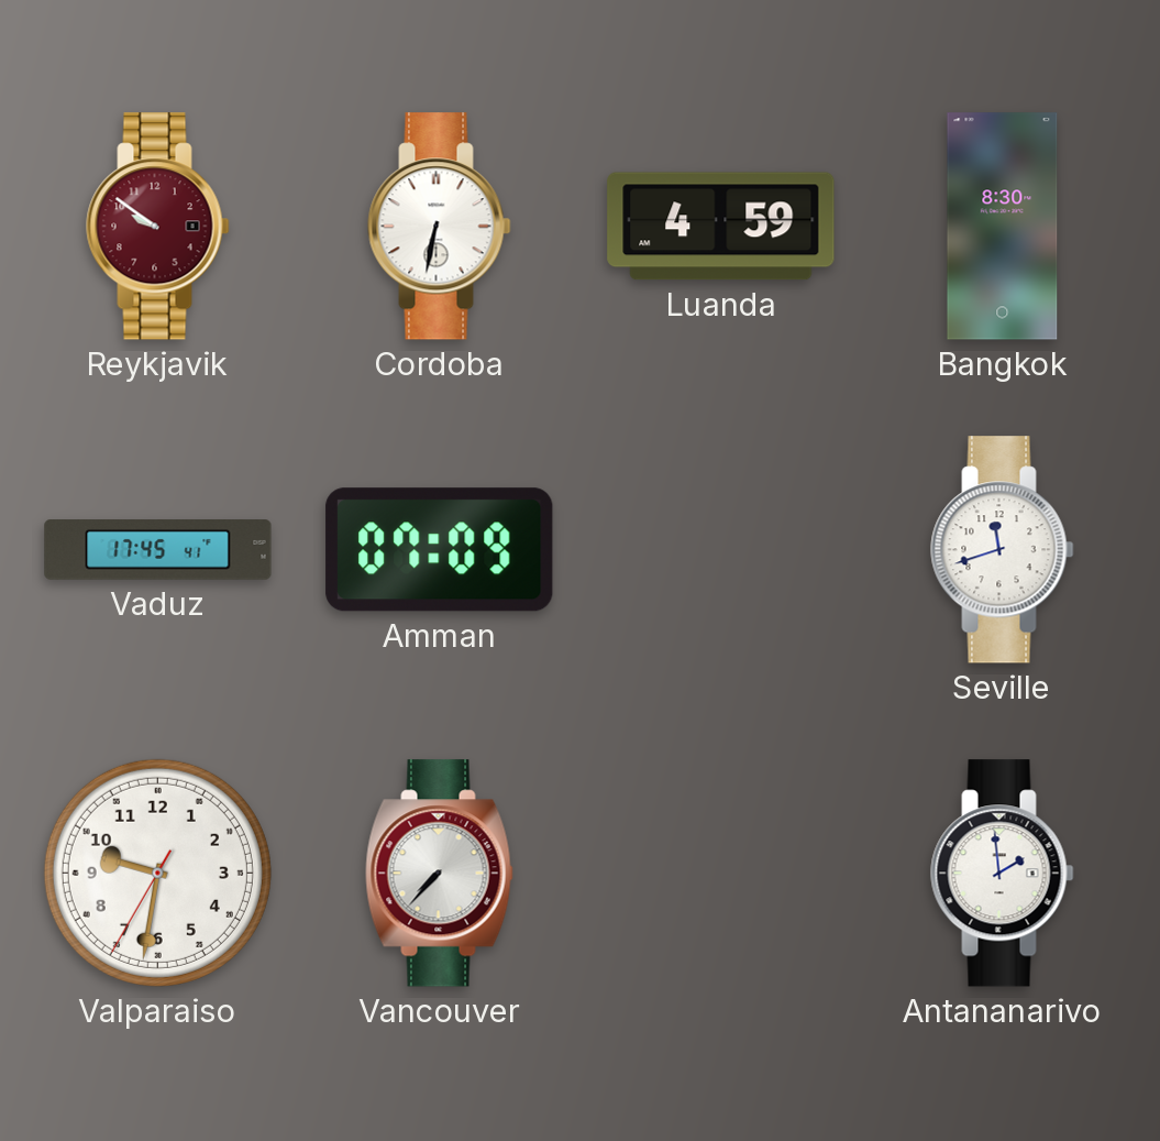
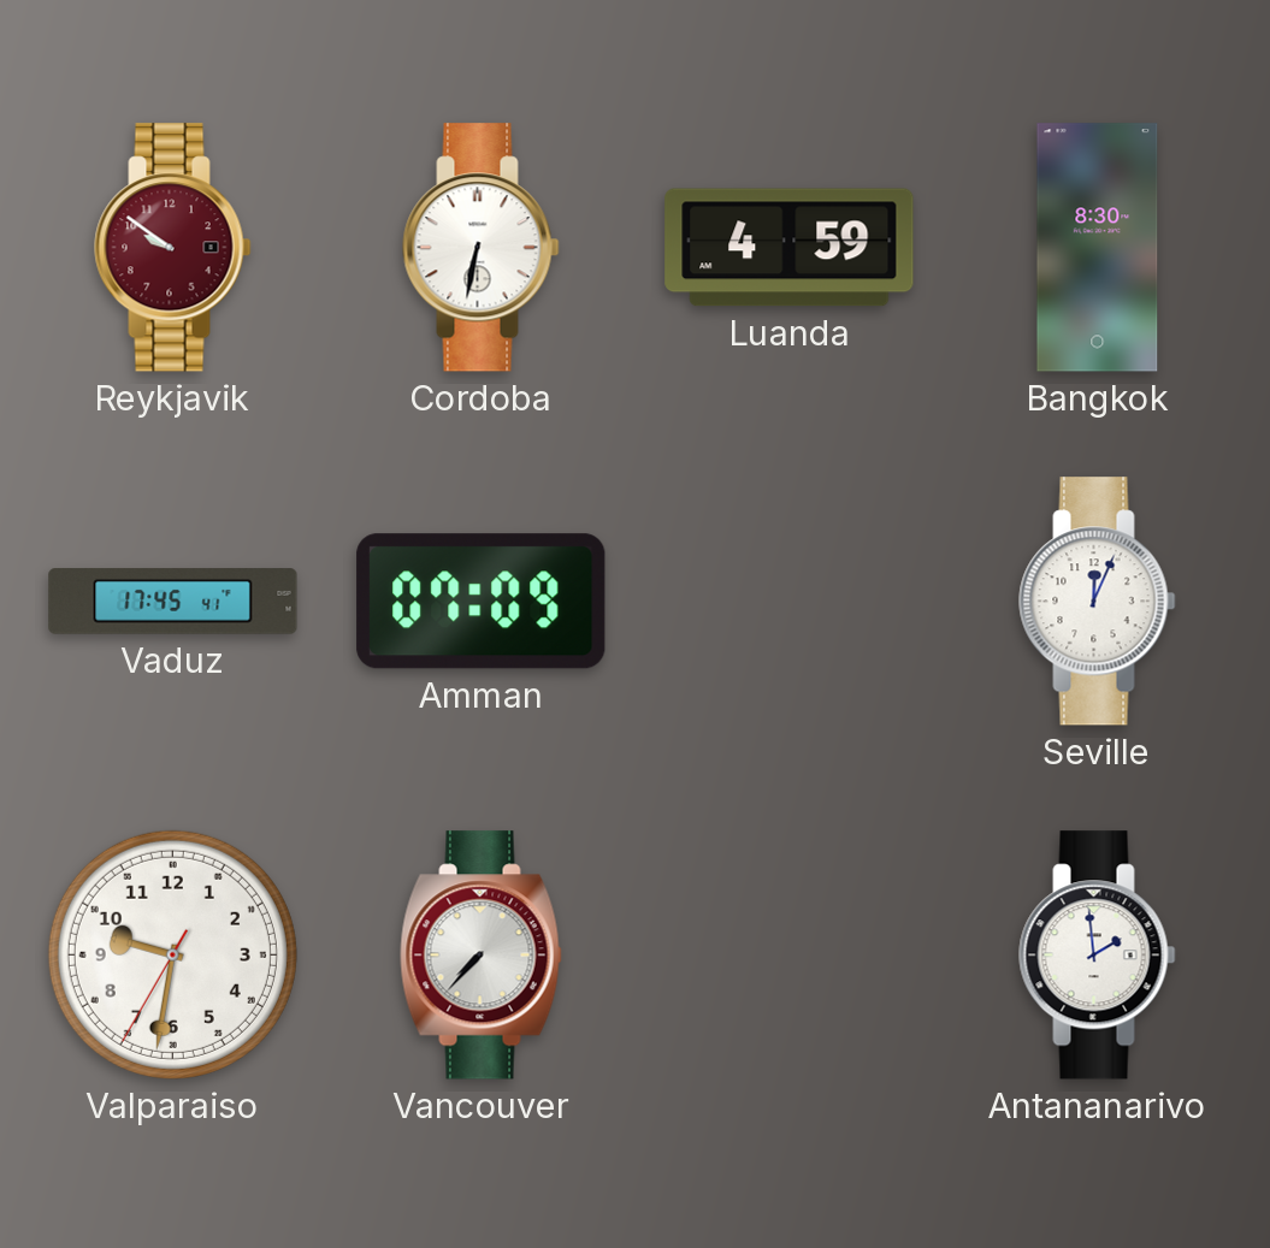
Seville: 11:42 -> 12:04 (1098, 602)
